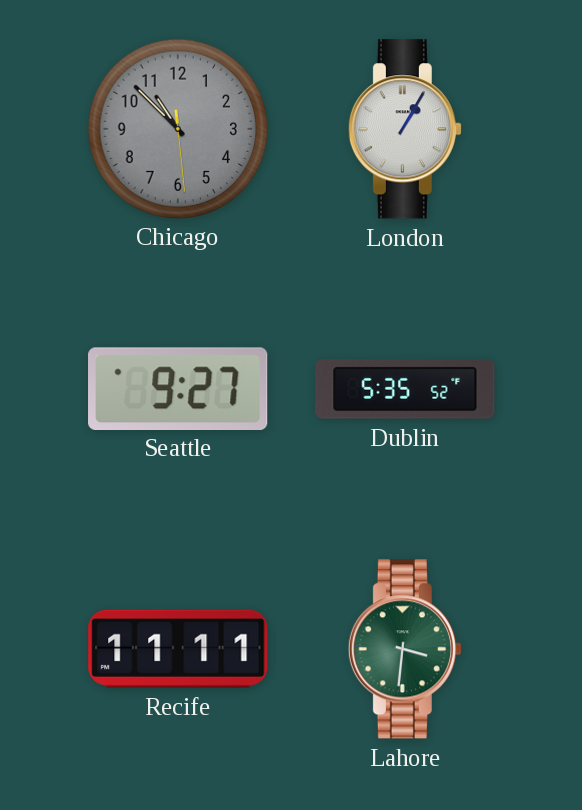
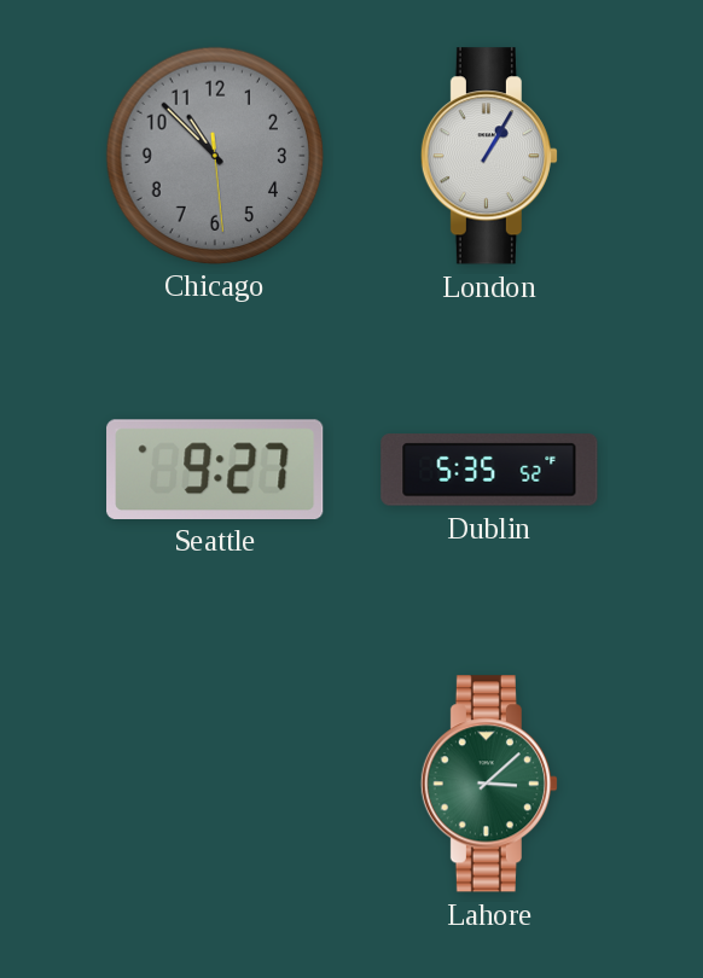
Recife: 11:11 -> none (178, 649)
Lahore: 3:31 -> 3:08 (489, 784)
